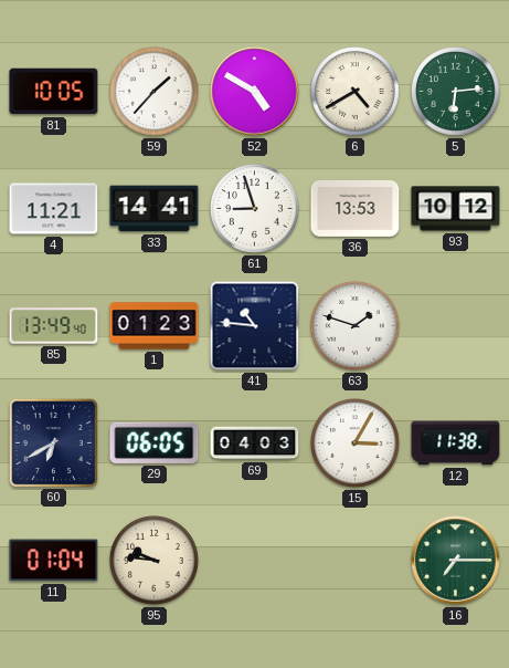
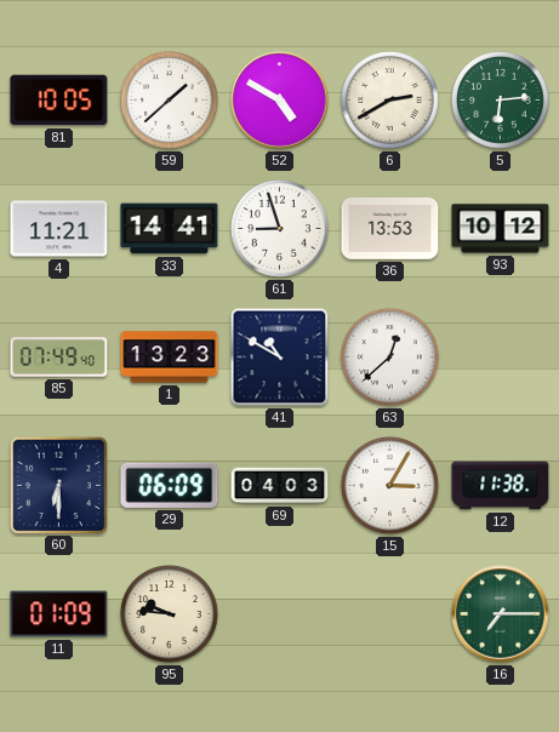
59: 1:37 -> 1:38 (170, 101)
6: 4:40 -> 2:40 (390, 101)
85: 13:49 -> 07:49 (59, 358)
1: 01:23 -> 13:23 (170, 358)
41: 10:46 -> 10:50 (280, 358)
63: 1:48 -> 12:38 (390, 358)
60: 6:40 -> 6:30 (58, 485)
29: 06:05 -> 06:09 (170, 485)
11: 01:04 -> 01:09 (59, 614)
